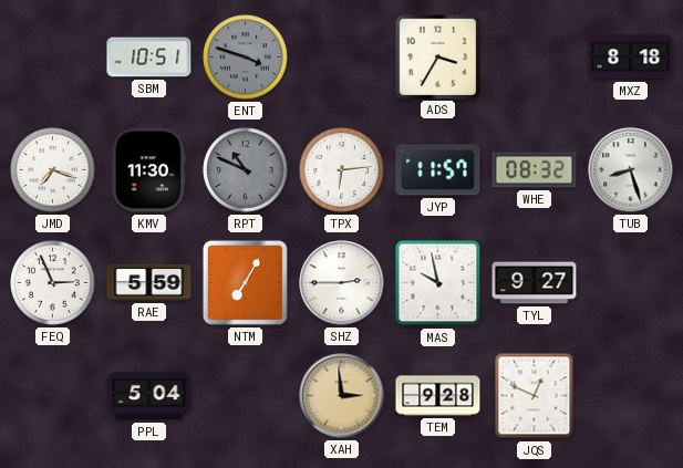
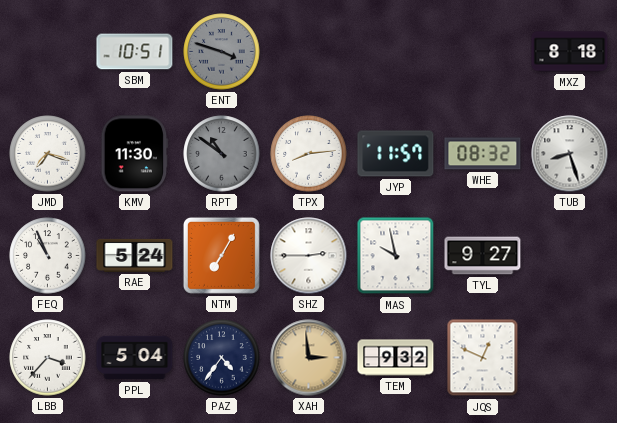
ADS: 3:35 -> none (437, 56)
RPT: 10:49 -> 10:51 (222, 154)
TPX: 6:14 -> 8:14 (309, 154)
FEQ: 2:56 -> 10:56 (48, 256)
RAE: 5:59 -> 5:24 (135, 255)
LBB: none -> 3:37 (48, 358)
PAZ: none -> 4:36 (222, 358)
TEM: 9:28 -> 9:32 (396, 358)
